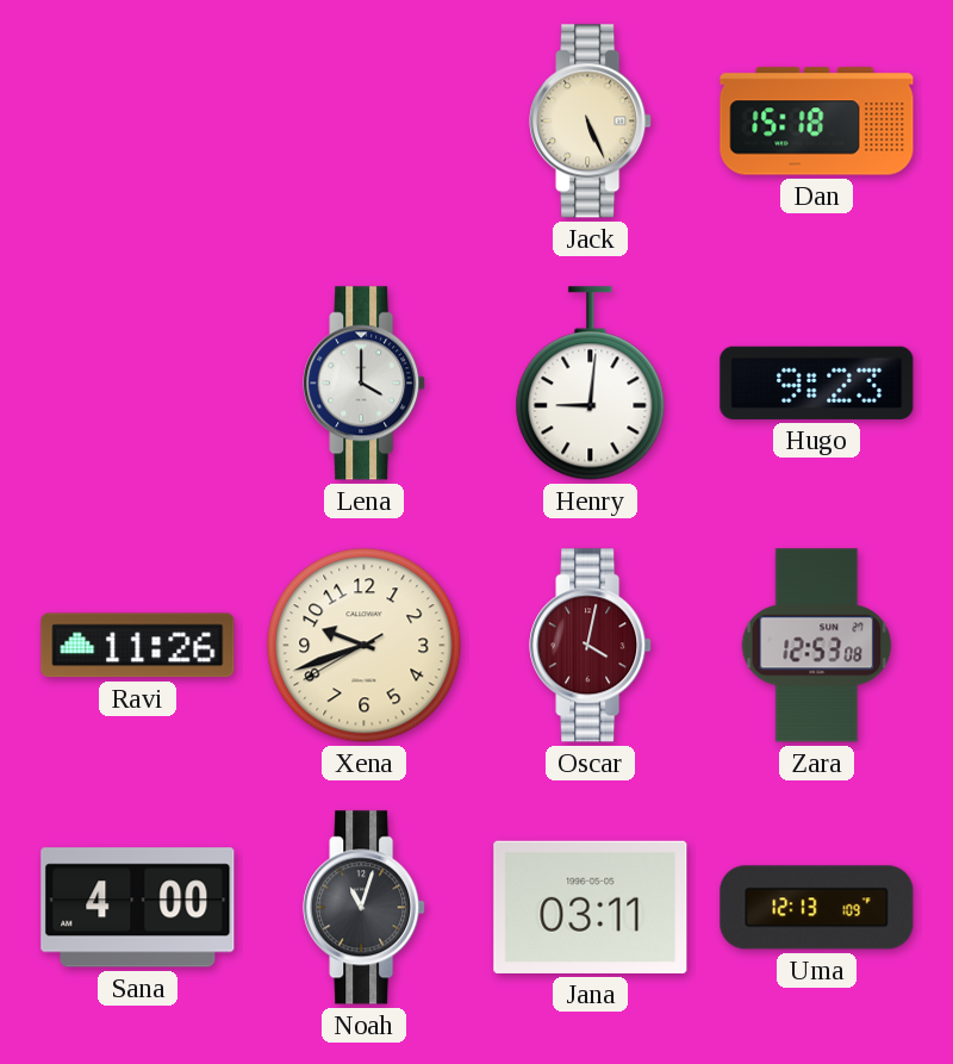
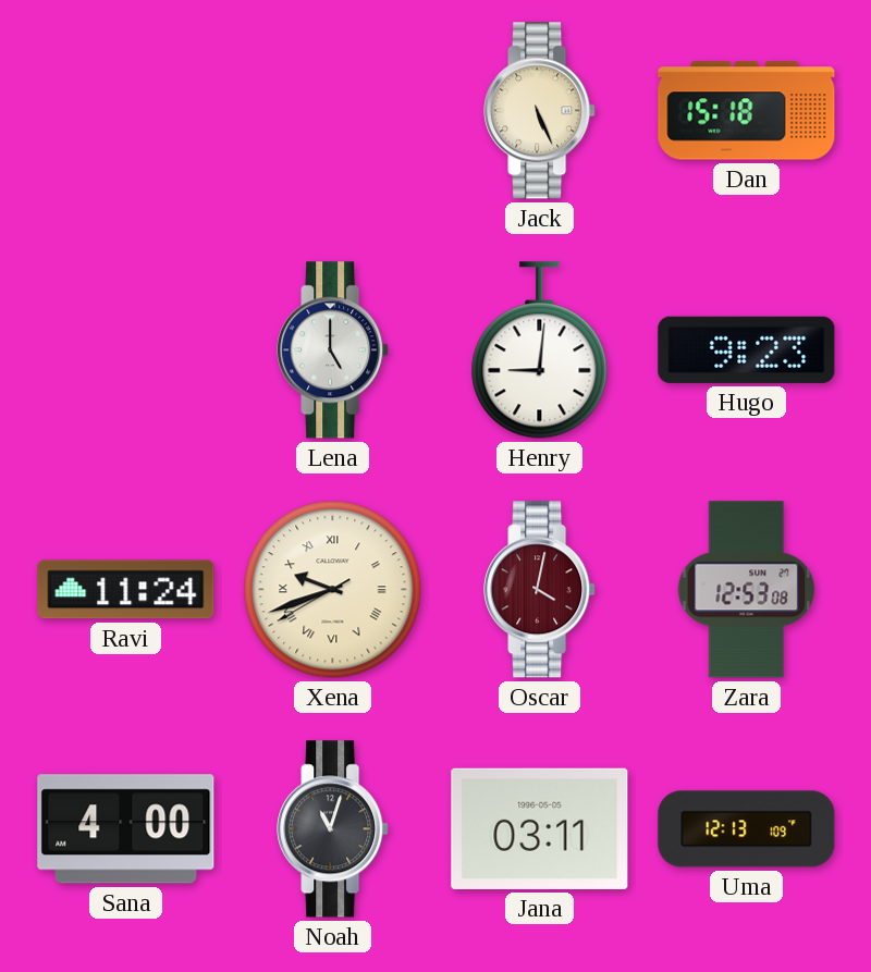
Lena: 4:00 -> 5:00 (333, 350)
Ravi: 11:26 -> 11:24 (126, 590)
Xena numerals: Arabic -> Roman (333, 590)
